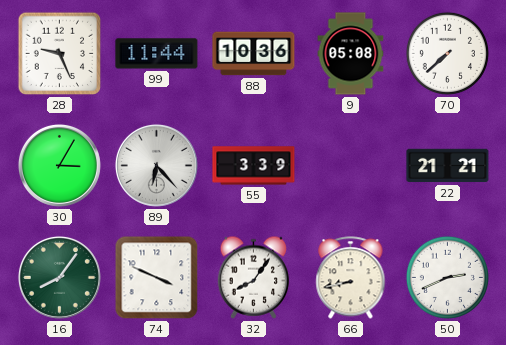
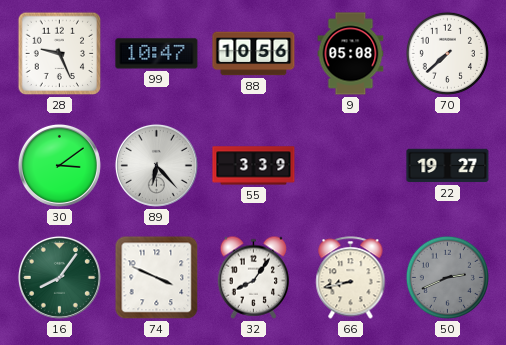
99: 11:44 -> 10:47 (157, 54)
88: 10:36 -> 10:56 (254, 54)
30: 3:05 -> 3:09 (59, 165)
22: 21:21 -> 19:27 (448, 166)
50 dial: white -> grey (447, 277)
